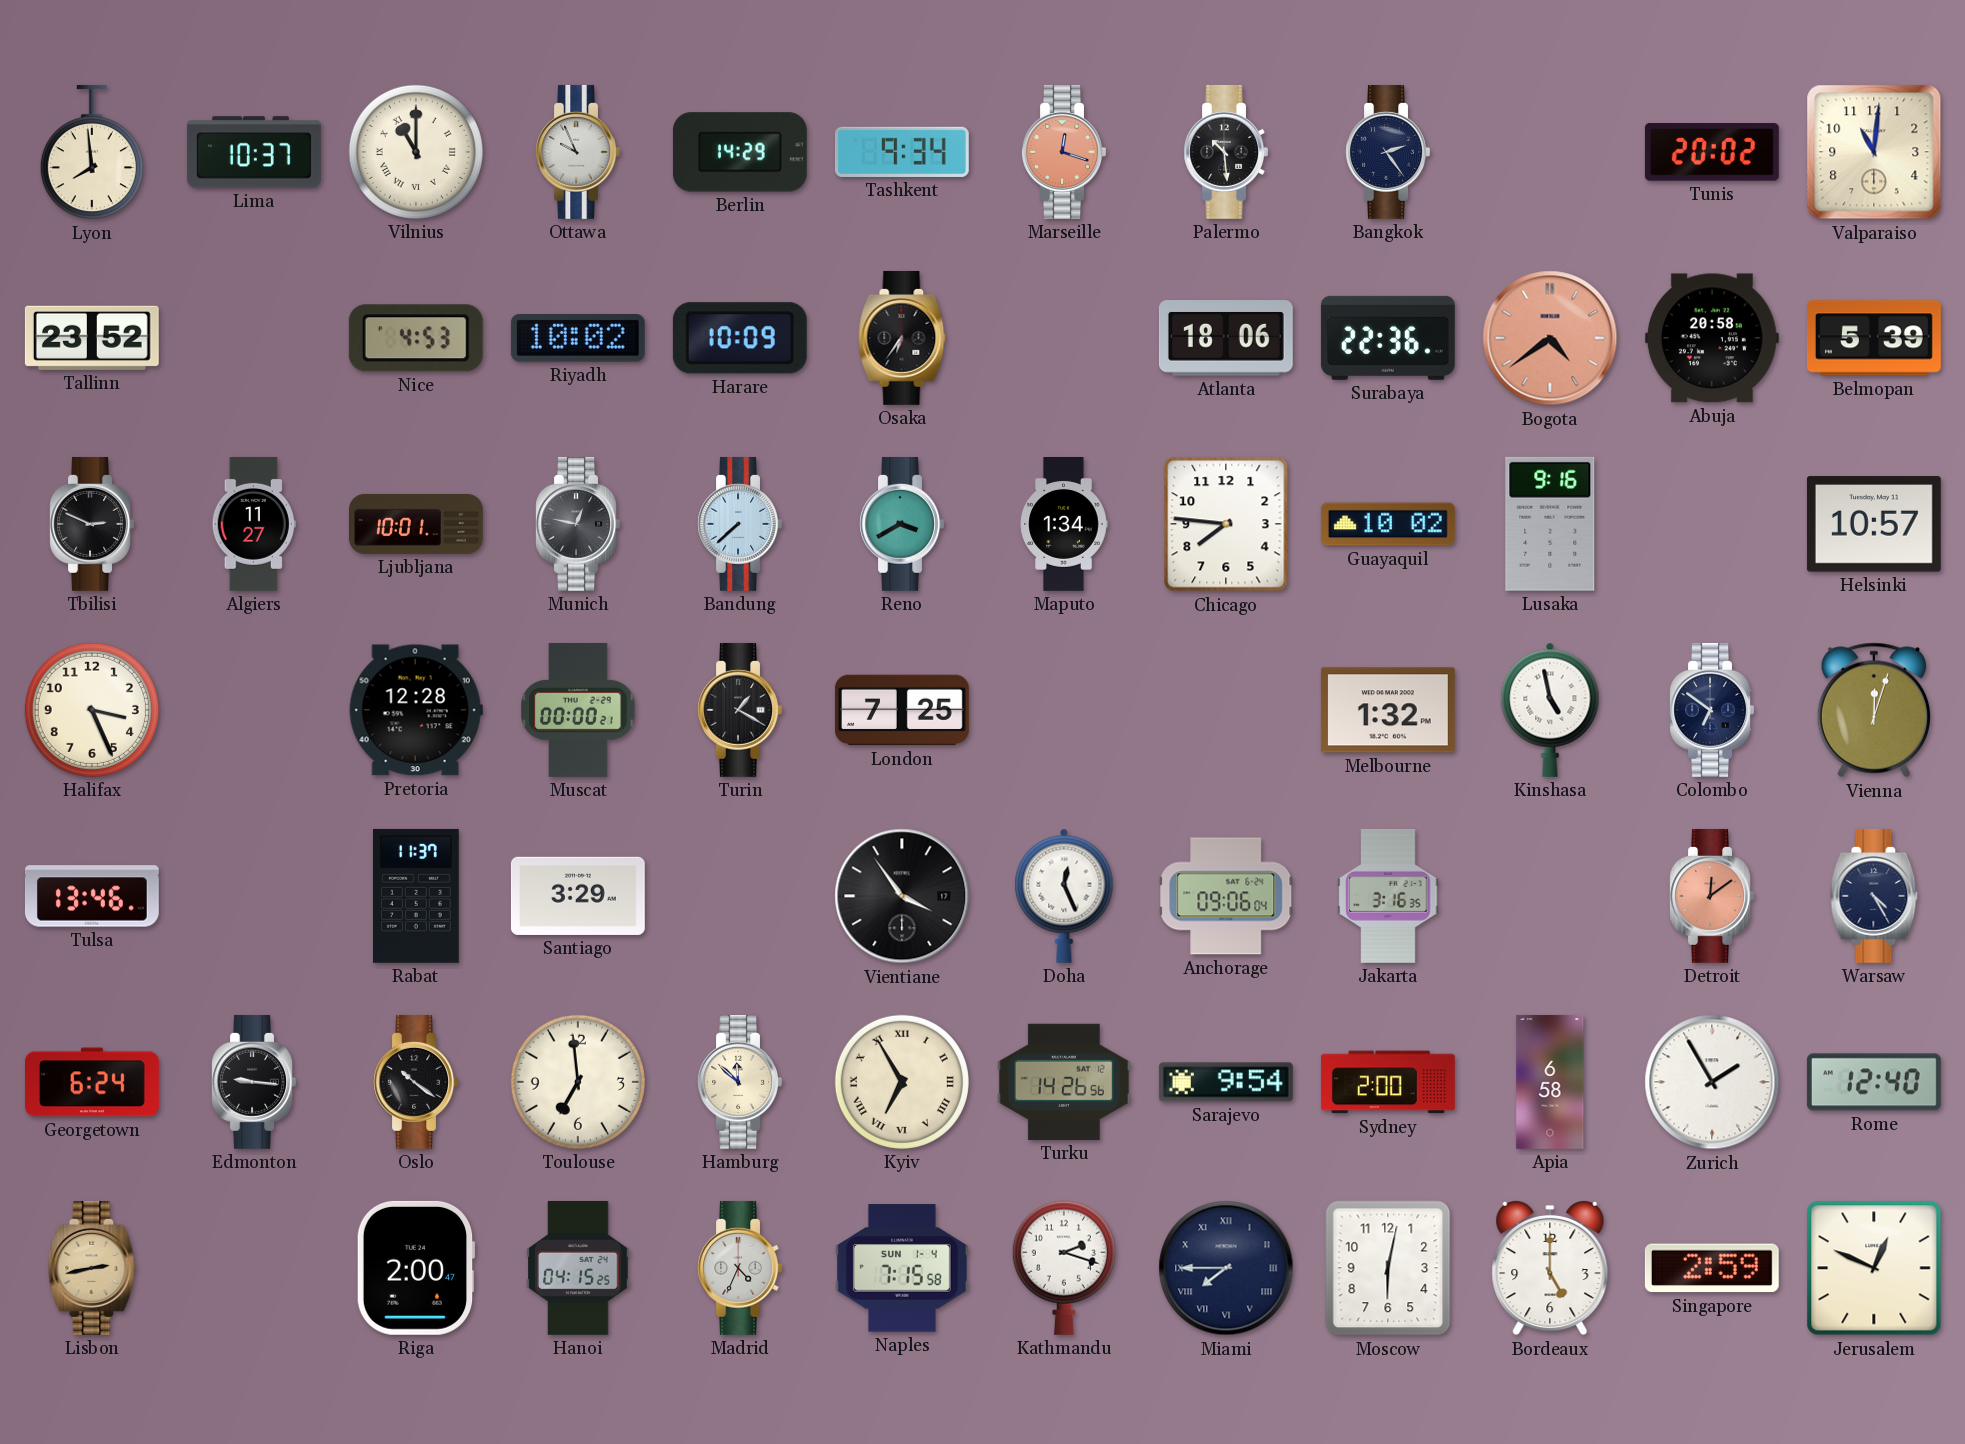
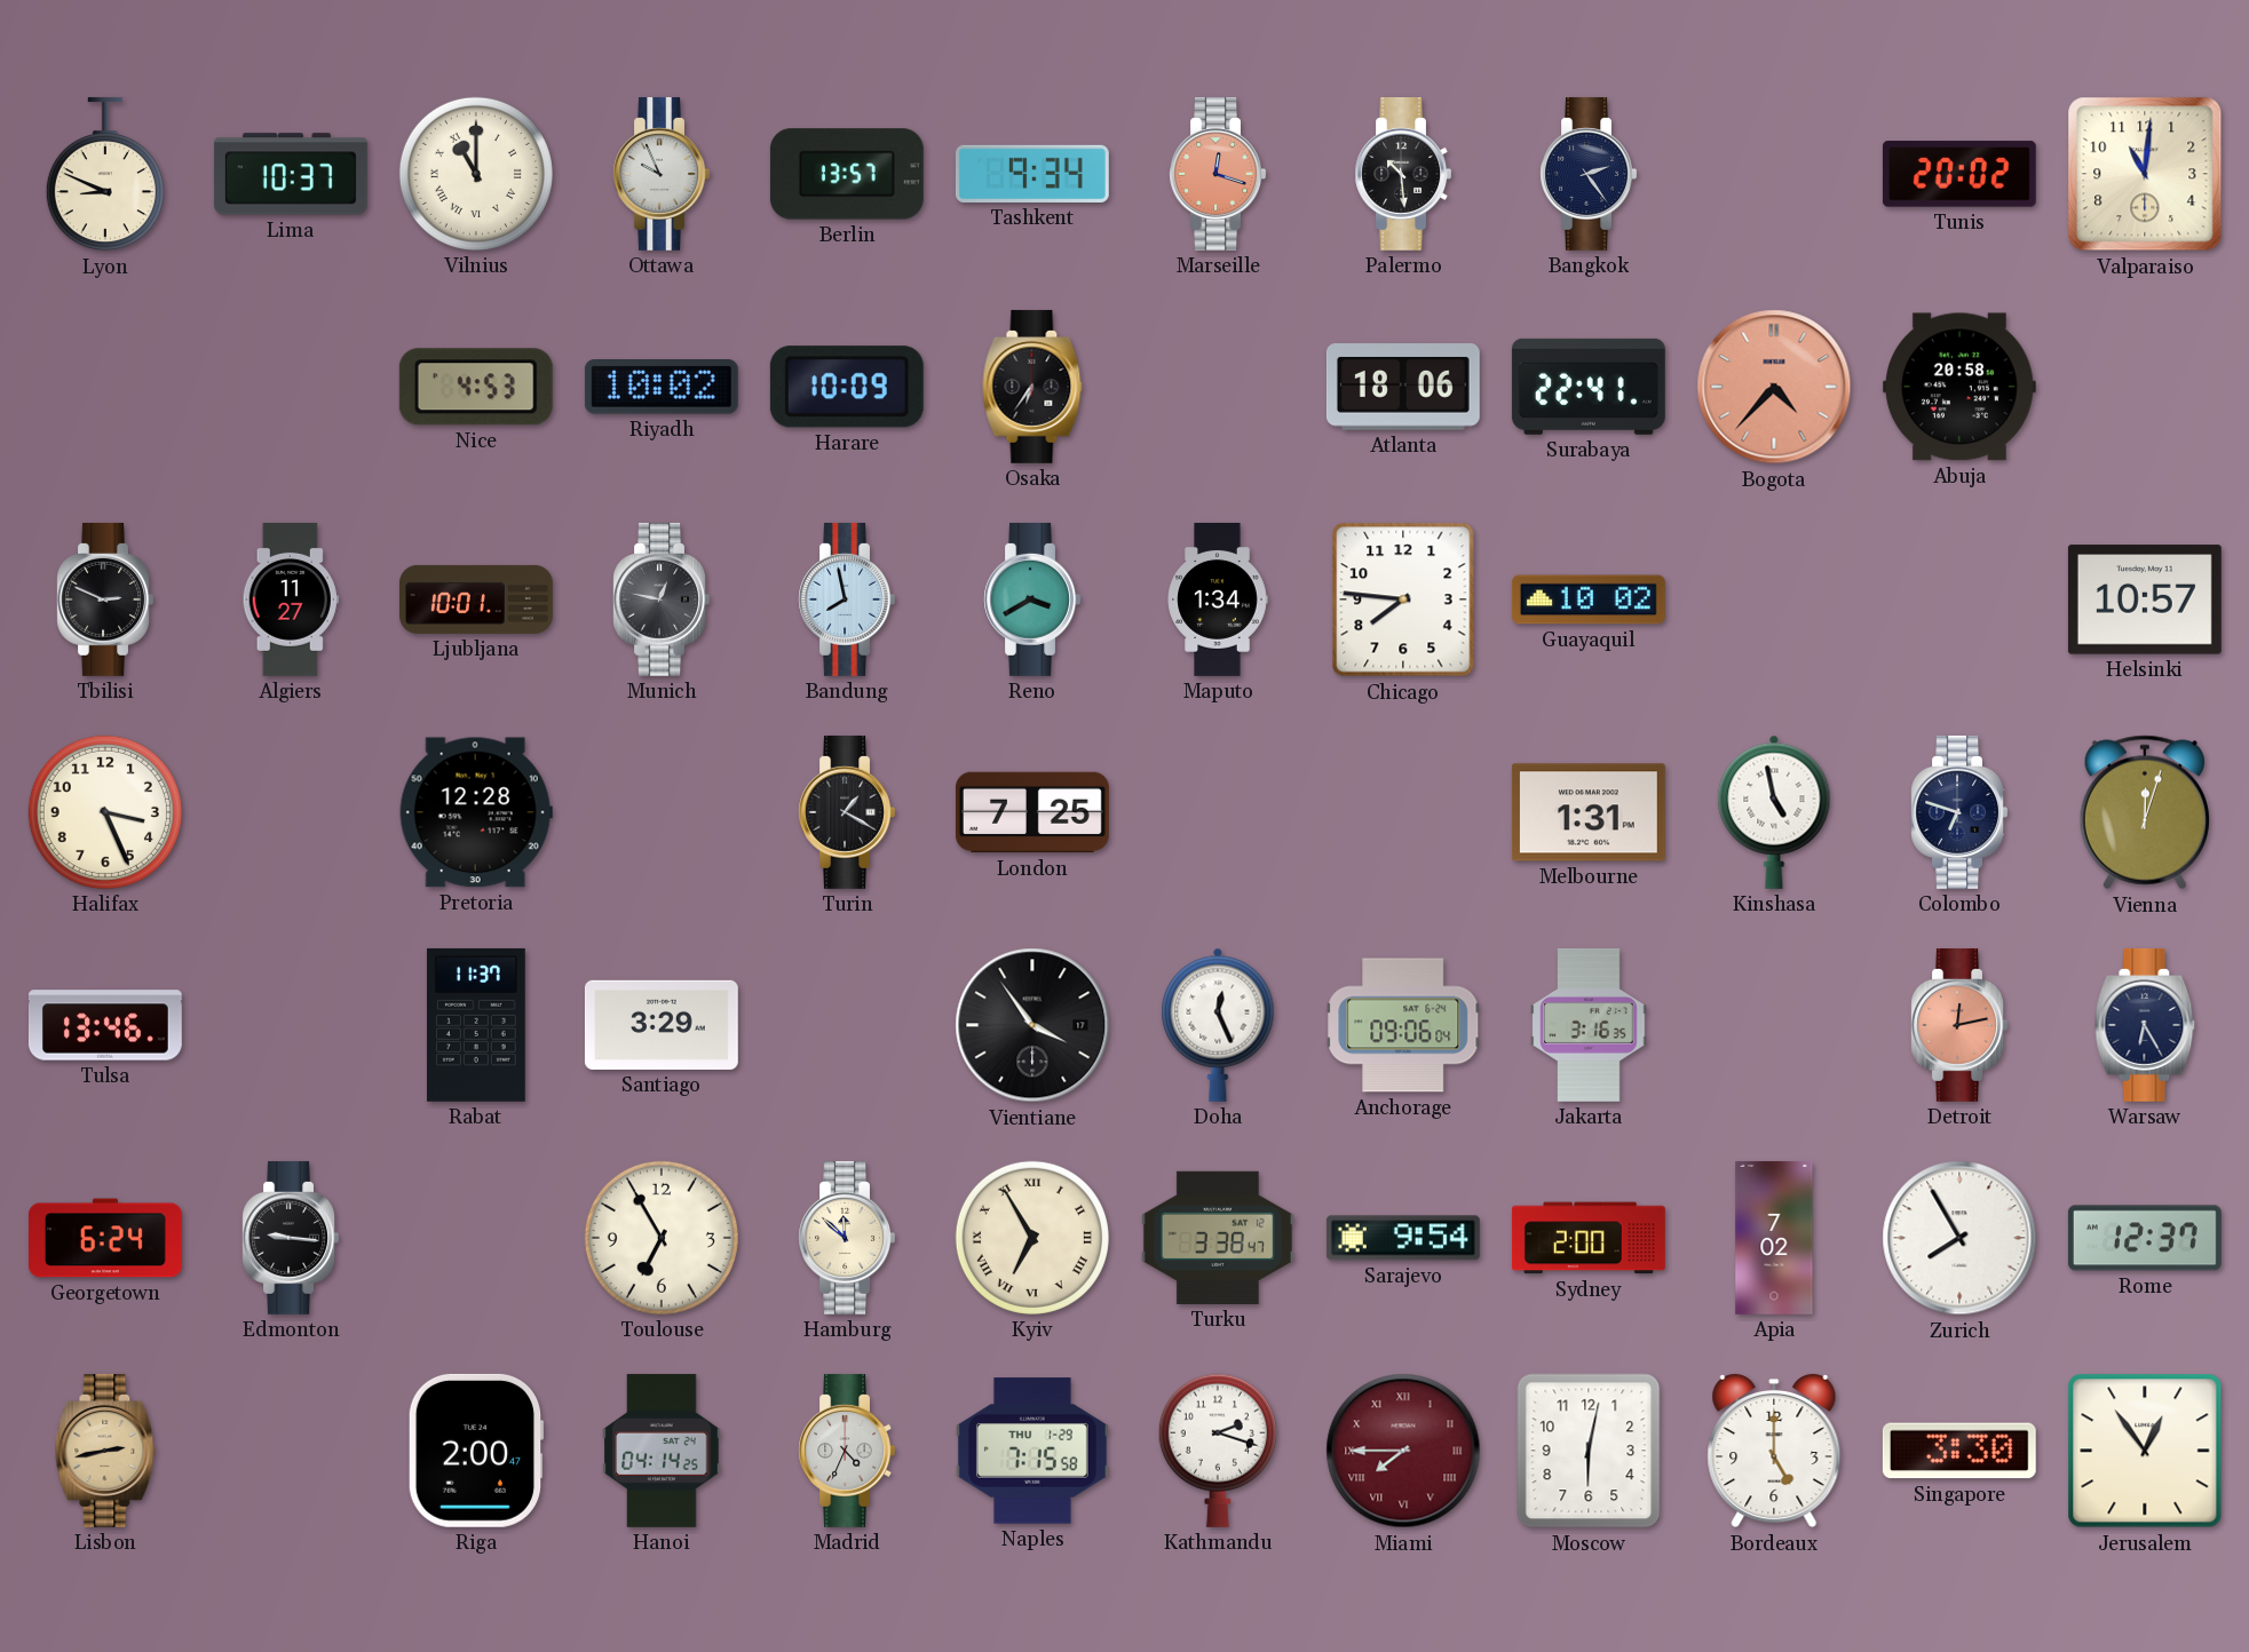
Lyon: 7:59 -> 8:49 (105, 174)
Berlin: 14:29 -> 13:57 (847, 174)
Tallinn: 23:52 -> none (92, 338)
Surabaya: 22:36 -> 22:41 (1589, 387)
Bogota: 4:39 -> 4:37 (1774, 387)
Belmopan: 5:39 -> none (1874, 338)
Bandung: 7:38 -> 7:58 (847, 599)
Lusaka: 9:16 -> none (1550, 524)
Muscat: 00:00 -> none (578, 710)
Melbourne: 1:32 -> 1:31 (1589, 812)
Colombo: 6:51 -> 6:48 (1959, 812)
Detroit: 12:09 -> 12:13 (1959, 1025)
Warsaw: 4:25 -> 6:25 (2145, 1025)
Oslo: 10:21 -> none (416, 1082)
Toulouse: 6:59 -> 6:55 (662, 1238)
Turku: 14:26 -> 3:38 (1218, 1238)
Apia: 6:58 -> 7:02 (1774, 1238)
Zurich: 1:55 -> 7:55 (1959, 1238)
Rome: 12:40 -> 12:37 (2145, 1238)
Hanoi: 04:15 -> 04:14 (662, 1451)
Naples date: SUN 1-4 -> THU 1-29 (1032, 1451)
Miami dial: navy -> burgundy (1403, 1451)
Singapore: 2:59 -> 3:30 (1959, 1451)
Jerusalem: 12:49 -> 12:54 (2145, 1451)
